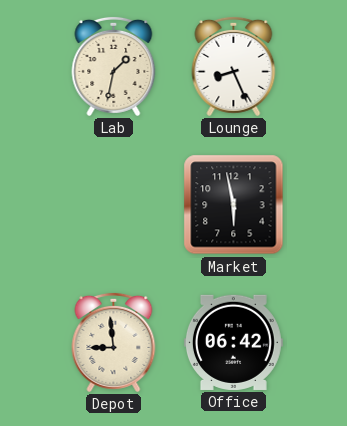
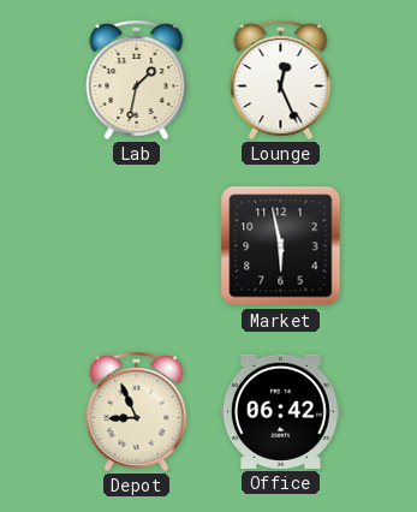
Lounge: 8:26 -> 12:26 (281, 79)
Depot: 8:59 -> 8:56 (137, 411)
